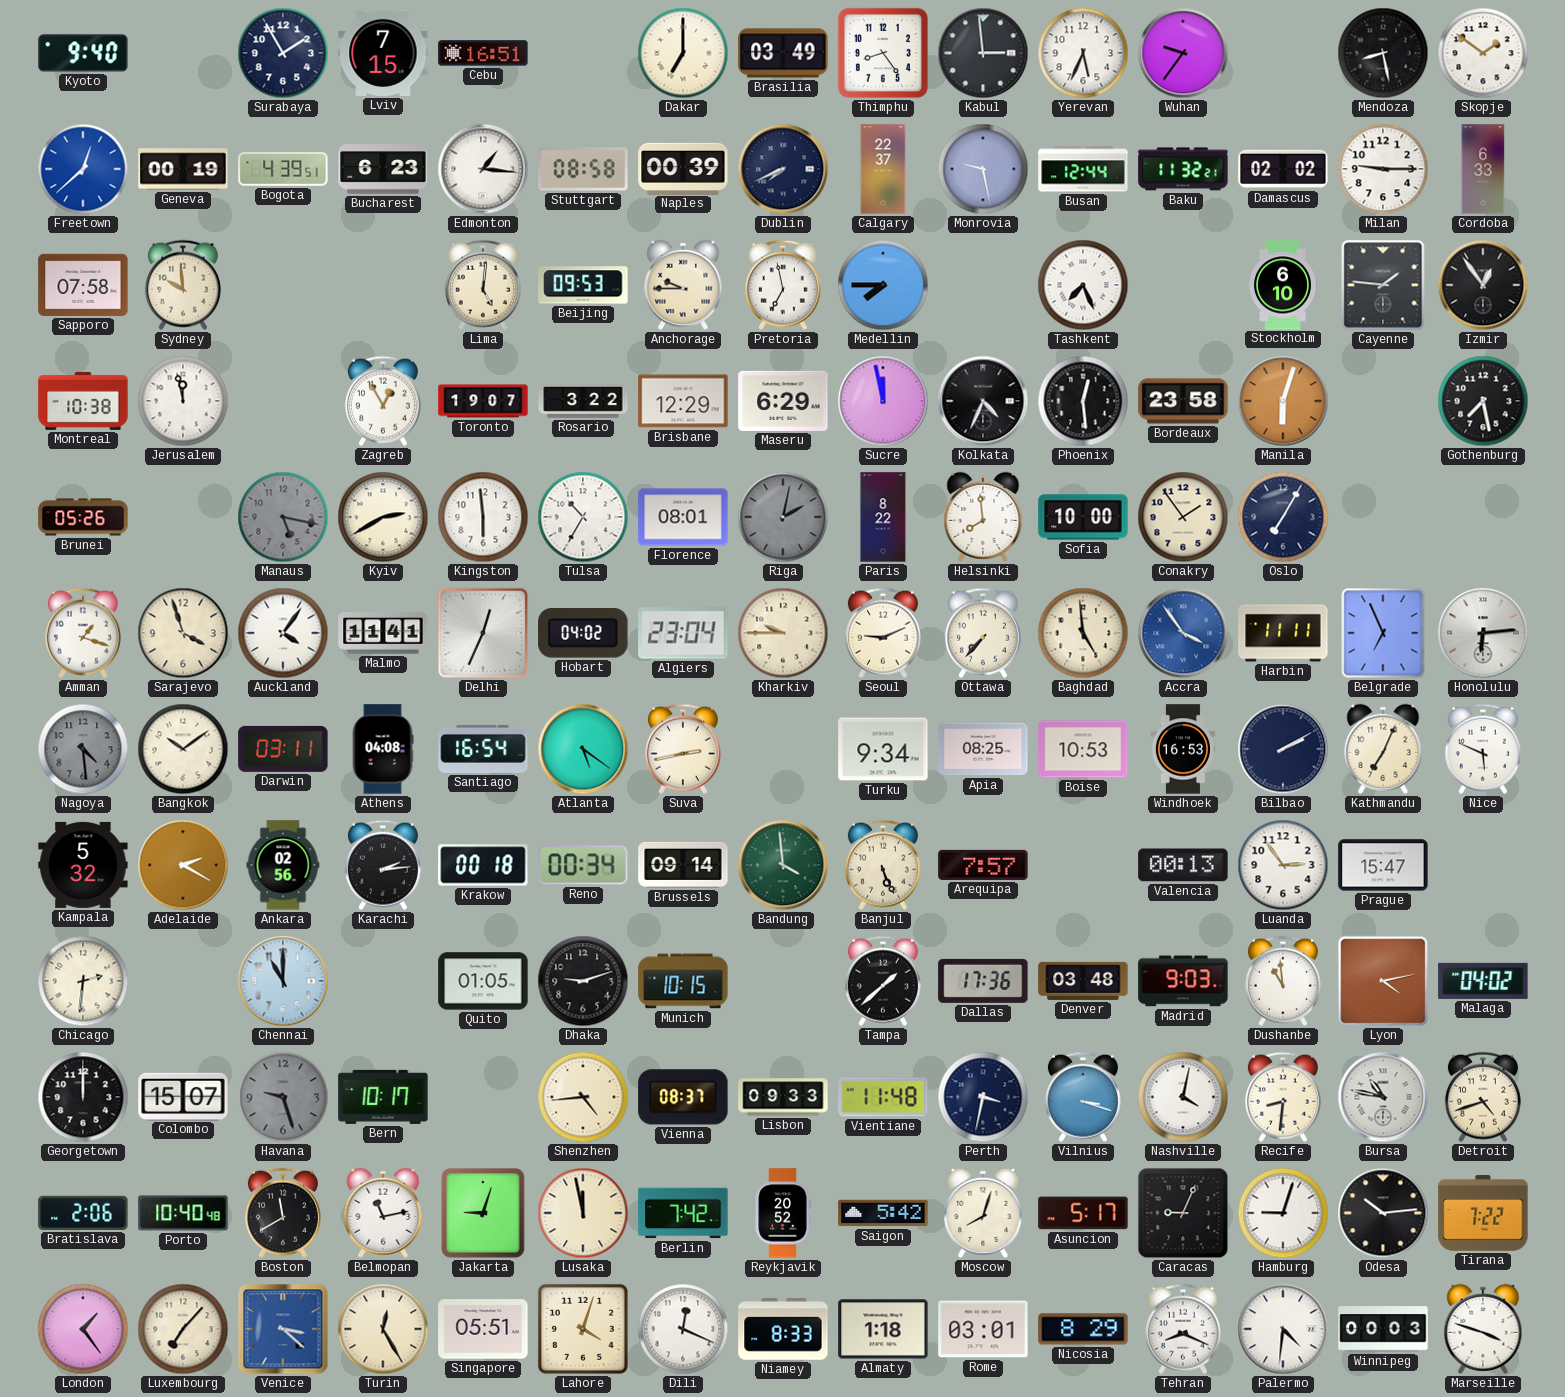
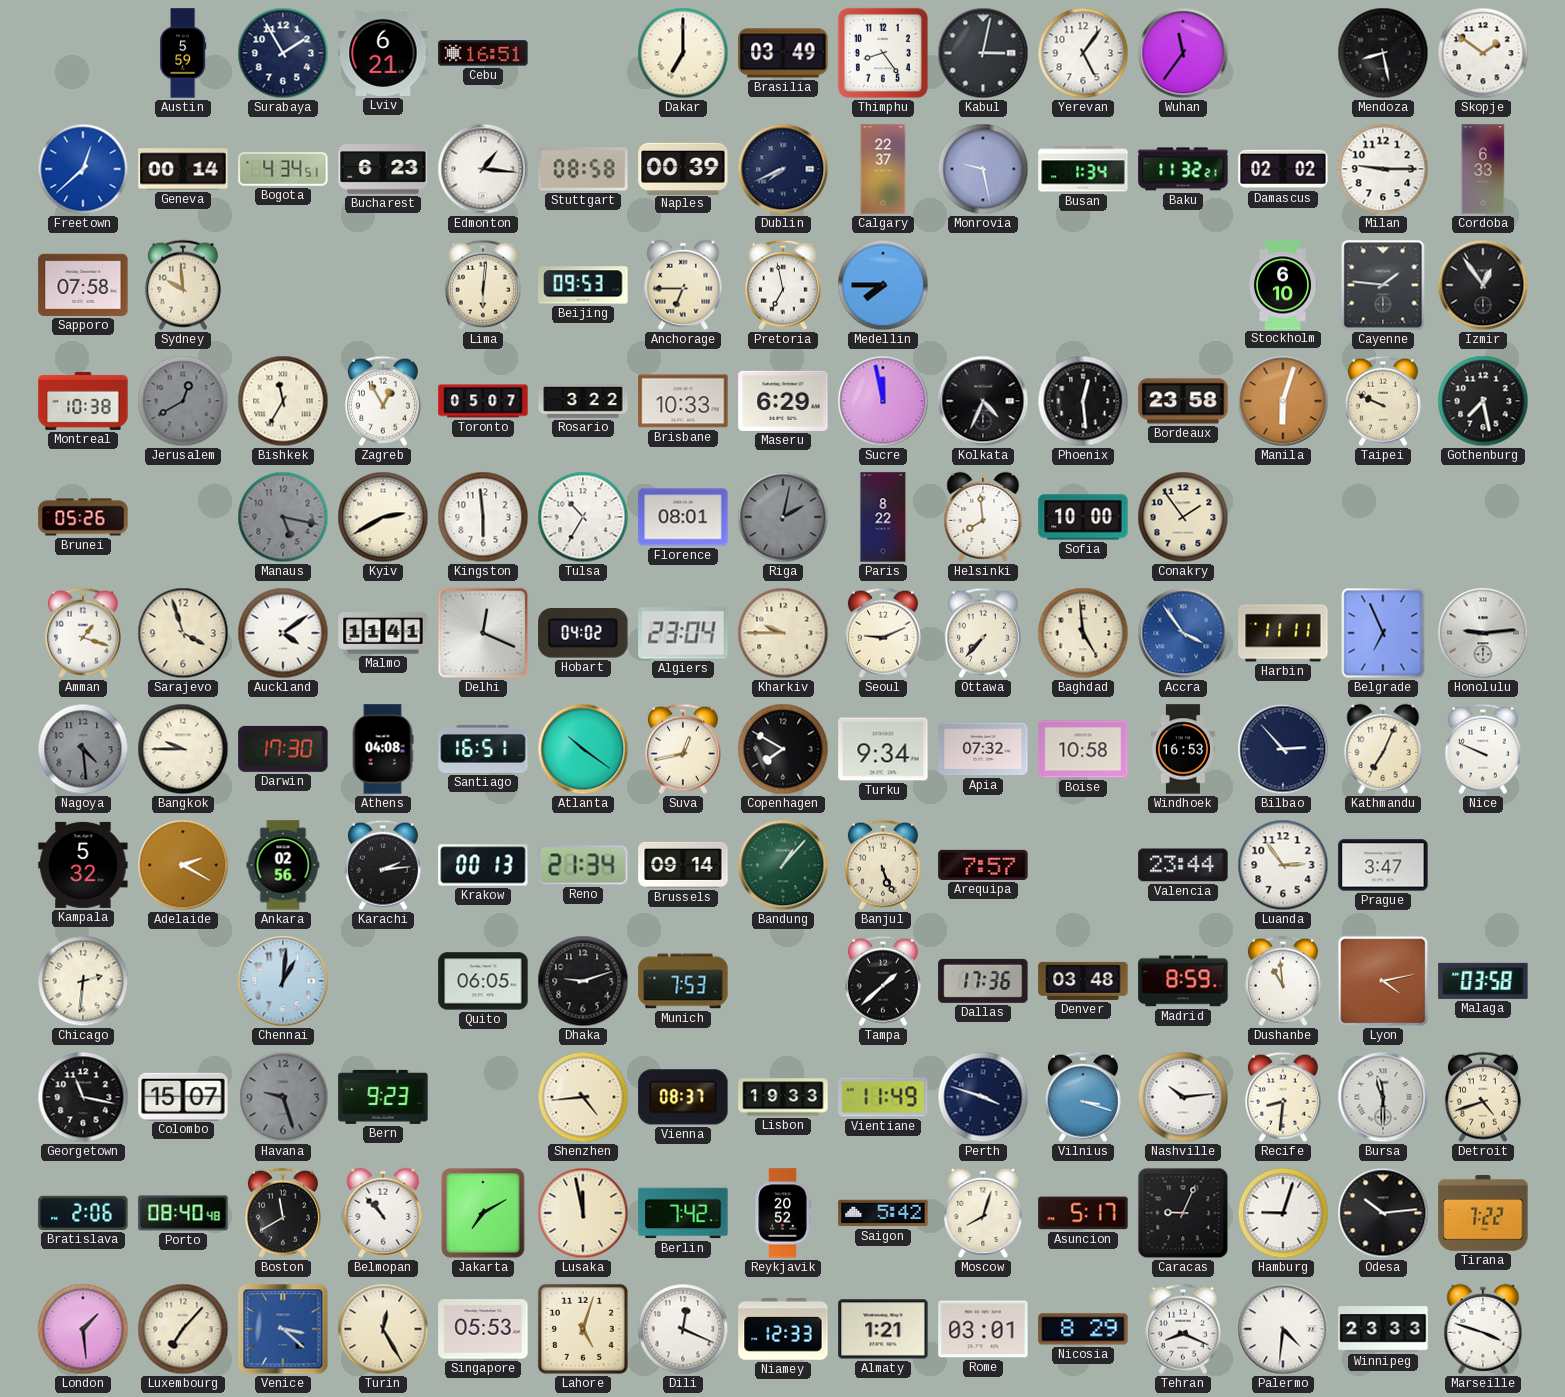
Kyoto: 9:40 -> none (83, 53)
Austin: none -> 5:59 (184, 53)
Lviv: 7:15 -> 6:21 (383, 53)
Kabul: 2:59 -> 3:02 (983, 53)
Yerevan: 5:34 -> 5:06 (1083, 53)
Wuhan: 9:36 -> 11:36 (1183, 53)
Geneva: 00:19 -> 00:14 (183, 169)
Bogota: 4:39 -> 4:34 (283, 169)
Busan: 12:44 -> 1:34 (1083, 169)
Lima: 5:01 -> 6:01 (483, 285)
Anchorage: 9:45 -> 6:45 (683, 285)
Tashkent: 7:26 -> none (1083, 285)
Jerusalem: 11:58 -> 12:40 (183, 401)
Jerusalem dial: white -> grey (183, 401)
Bishkek: none -> 11:35 (283, 401)
Toronto: 19:07 -> 05:07 (483, 401)
Brisbane: 12:29 -> 10:33 (683, 401)
Taipei: none -> 9:49 (1383, 401)
Oslo: 7:05 -> none (1283, 517)
Auckland: 4:06 -> 4:09 (283, 633)
Delhi: 12:34 -> 12:19 (483, 633)
Honolulu: 6:14 -> 9:14 (1483, 633)
Bangkok: 10:09 -> 9:45 (183, 749)
Darwin: 03:11 -> 17:30 (283, 749)
Santiago: 16:54 -> 16:51 (483, 749)
Atlanta: 5:21 -> 10:21 (583, 749)
Suva: 2:43 -> 12:43 (683, 749)
Copenhagen: none -> 7:50 (783, 749)
Apia: 08:25 -> 07:32 (983, 749)
Boise: 10:53 -> 10:58 (1083, 749)
Bilbao: 2:10 -> 2:53 (1283, 749)
Nice: 5:49 -> 9:49 (1483, 749)
Krakow: 00:18 -> 00:13 (483, 865)
Reno: 00:34 -> 21:34 (583, 865)
Bandung: 3:59 -> 1:07 (783, 865)
Valencia: 00:13 -> 23:44 (1183, 865)
Prague: 15:47 -> 3:47 (1383, 865)
Chennai: 11:00 -> 1:01 (283, 981)
Quito: 01:05 -> 06:05 (483, 981)
Munich: 10:15 -> 7:53 (683, 981)
Madrid: 9:03 -> 8:59 (1183, 981)
Malaga: 04:02 -> 03:58 (1483, 981)
Georgetown: 12:00 -> 11:17 (83, 1097)
Bern: 10:17 -> 9:23 (383, 1097)
Lisbon: 09:33 -> 19:33 (783, 1097)
Vientiane: 11:48 -> 11:49 (883, 1097)
Perth: 3:32 -> 3:48 (983, 1097)
Nashville: 4:02 -> 10:14 (1183, 1097)
Bursa: 10:47 -> 11:30 (1383, 1097)
Porto: 10:40 -> 08:40 (183, 1213)
Belmopan: 11:13 -> 10:53 (383, 1213)
Jakarta: 9:03 -> 7:10 (483, 1213)
London: 1:24 -> 1:29 (83, 1329)
Singapore: 05:51 -> 05:53 (483, 1329)
Lahore: 4:03 -> 5:03 (583, 1329)
Niamey: 8:33 -> 12:33 (783, 1329)
Almaty: 1:18 -> 1:21 (883, 1329)
Winnipeg: 00:03 -> 23:33 (1383, 1329)
